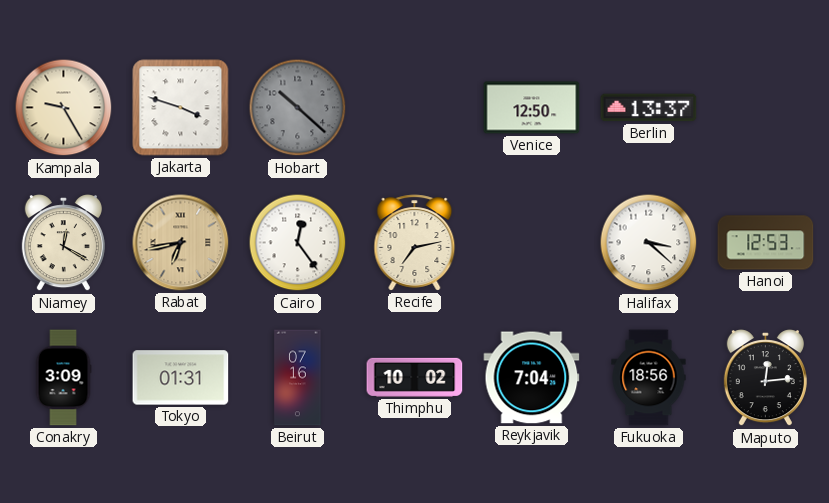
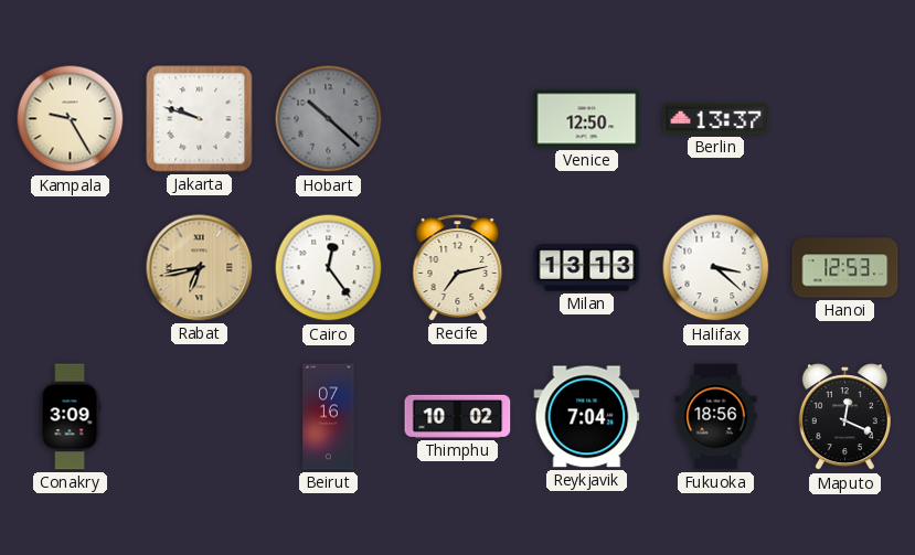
Jakarta: 3:48 -> 9:48 (200, 119)
Niamey: 12:20 -> none (63, 243)
Milan: none -> 13:13 (587, 268)
Tokyo: 01:31 -> none (181, 378)
Maputo: 12:14 -> 12:19 (844, 417)
